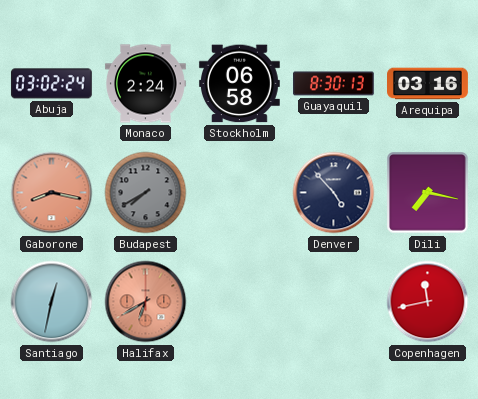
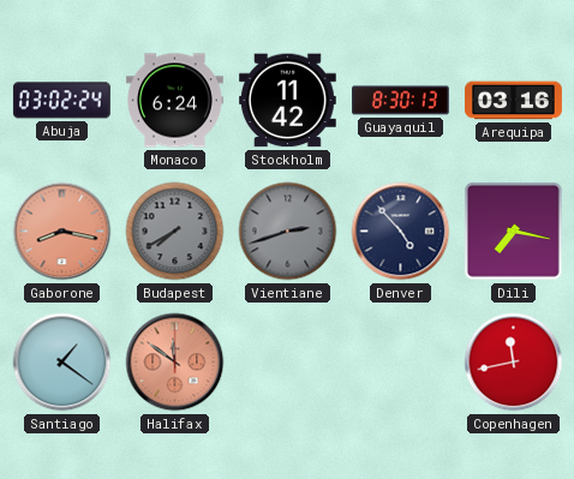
Monaco: 2:24 -> 6:24 (175, 101)
Stockholm: 06:58 -> 11:42 (287, 101)
Vientiane: none -> 2:42 (288, 232)
Santiago: 12:32 -> 1:21 (62, 363)
Halifax: 6:40 -> 11:51 (175, 363)
